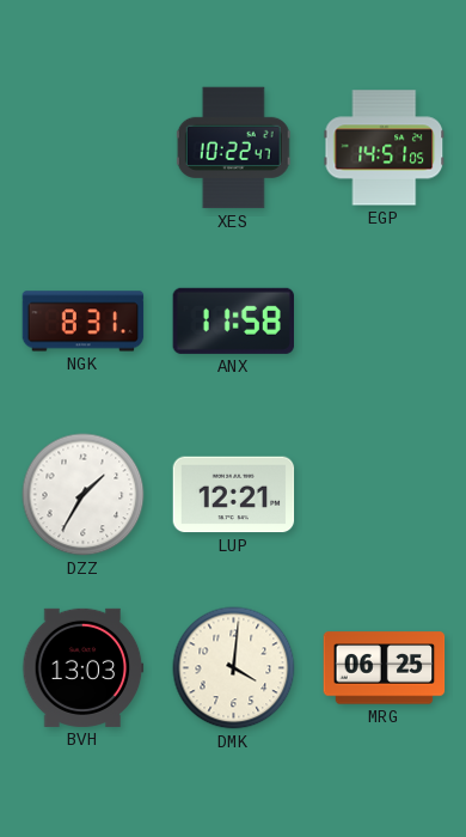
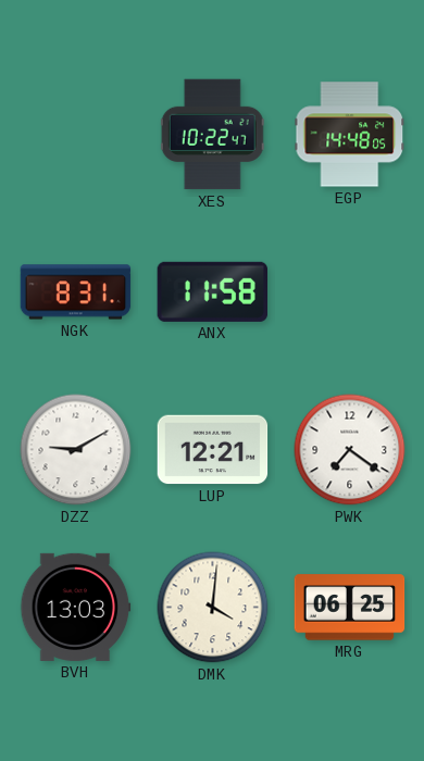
EGP: 14:51 -> 14:48 (350, 135)
DZZ: 1:35 -> 9:10 (76, 450)
PWK: none -> 7:21 (350, 450)
